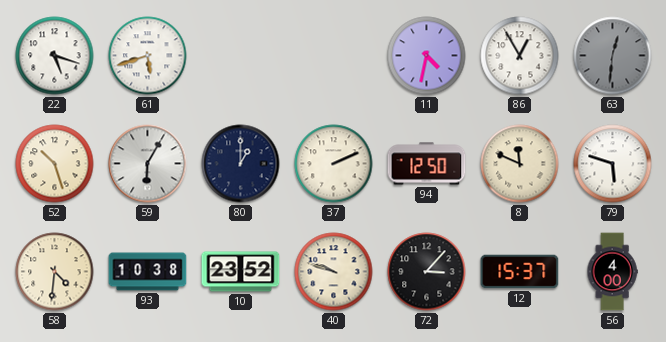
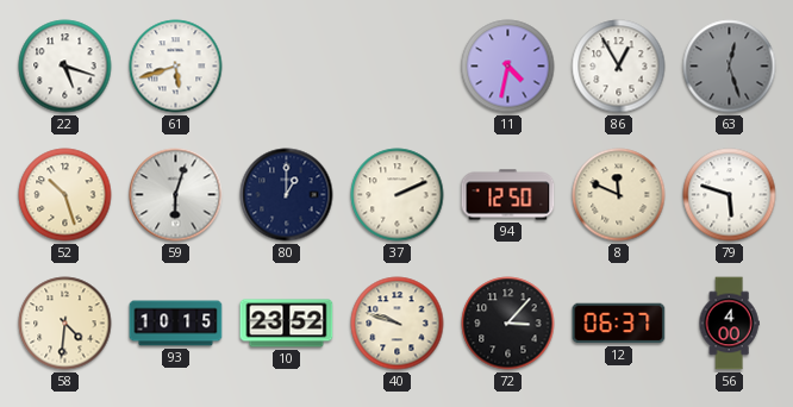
63: 12:31 -> 12:27 (730, 67)
59: 6:05 -> 6:03 (176, 195)
93: 10:38 -> 10:15 (176, 324)
12: 15:37 -> 06:37 (619, 324)
